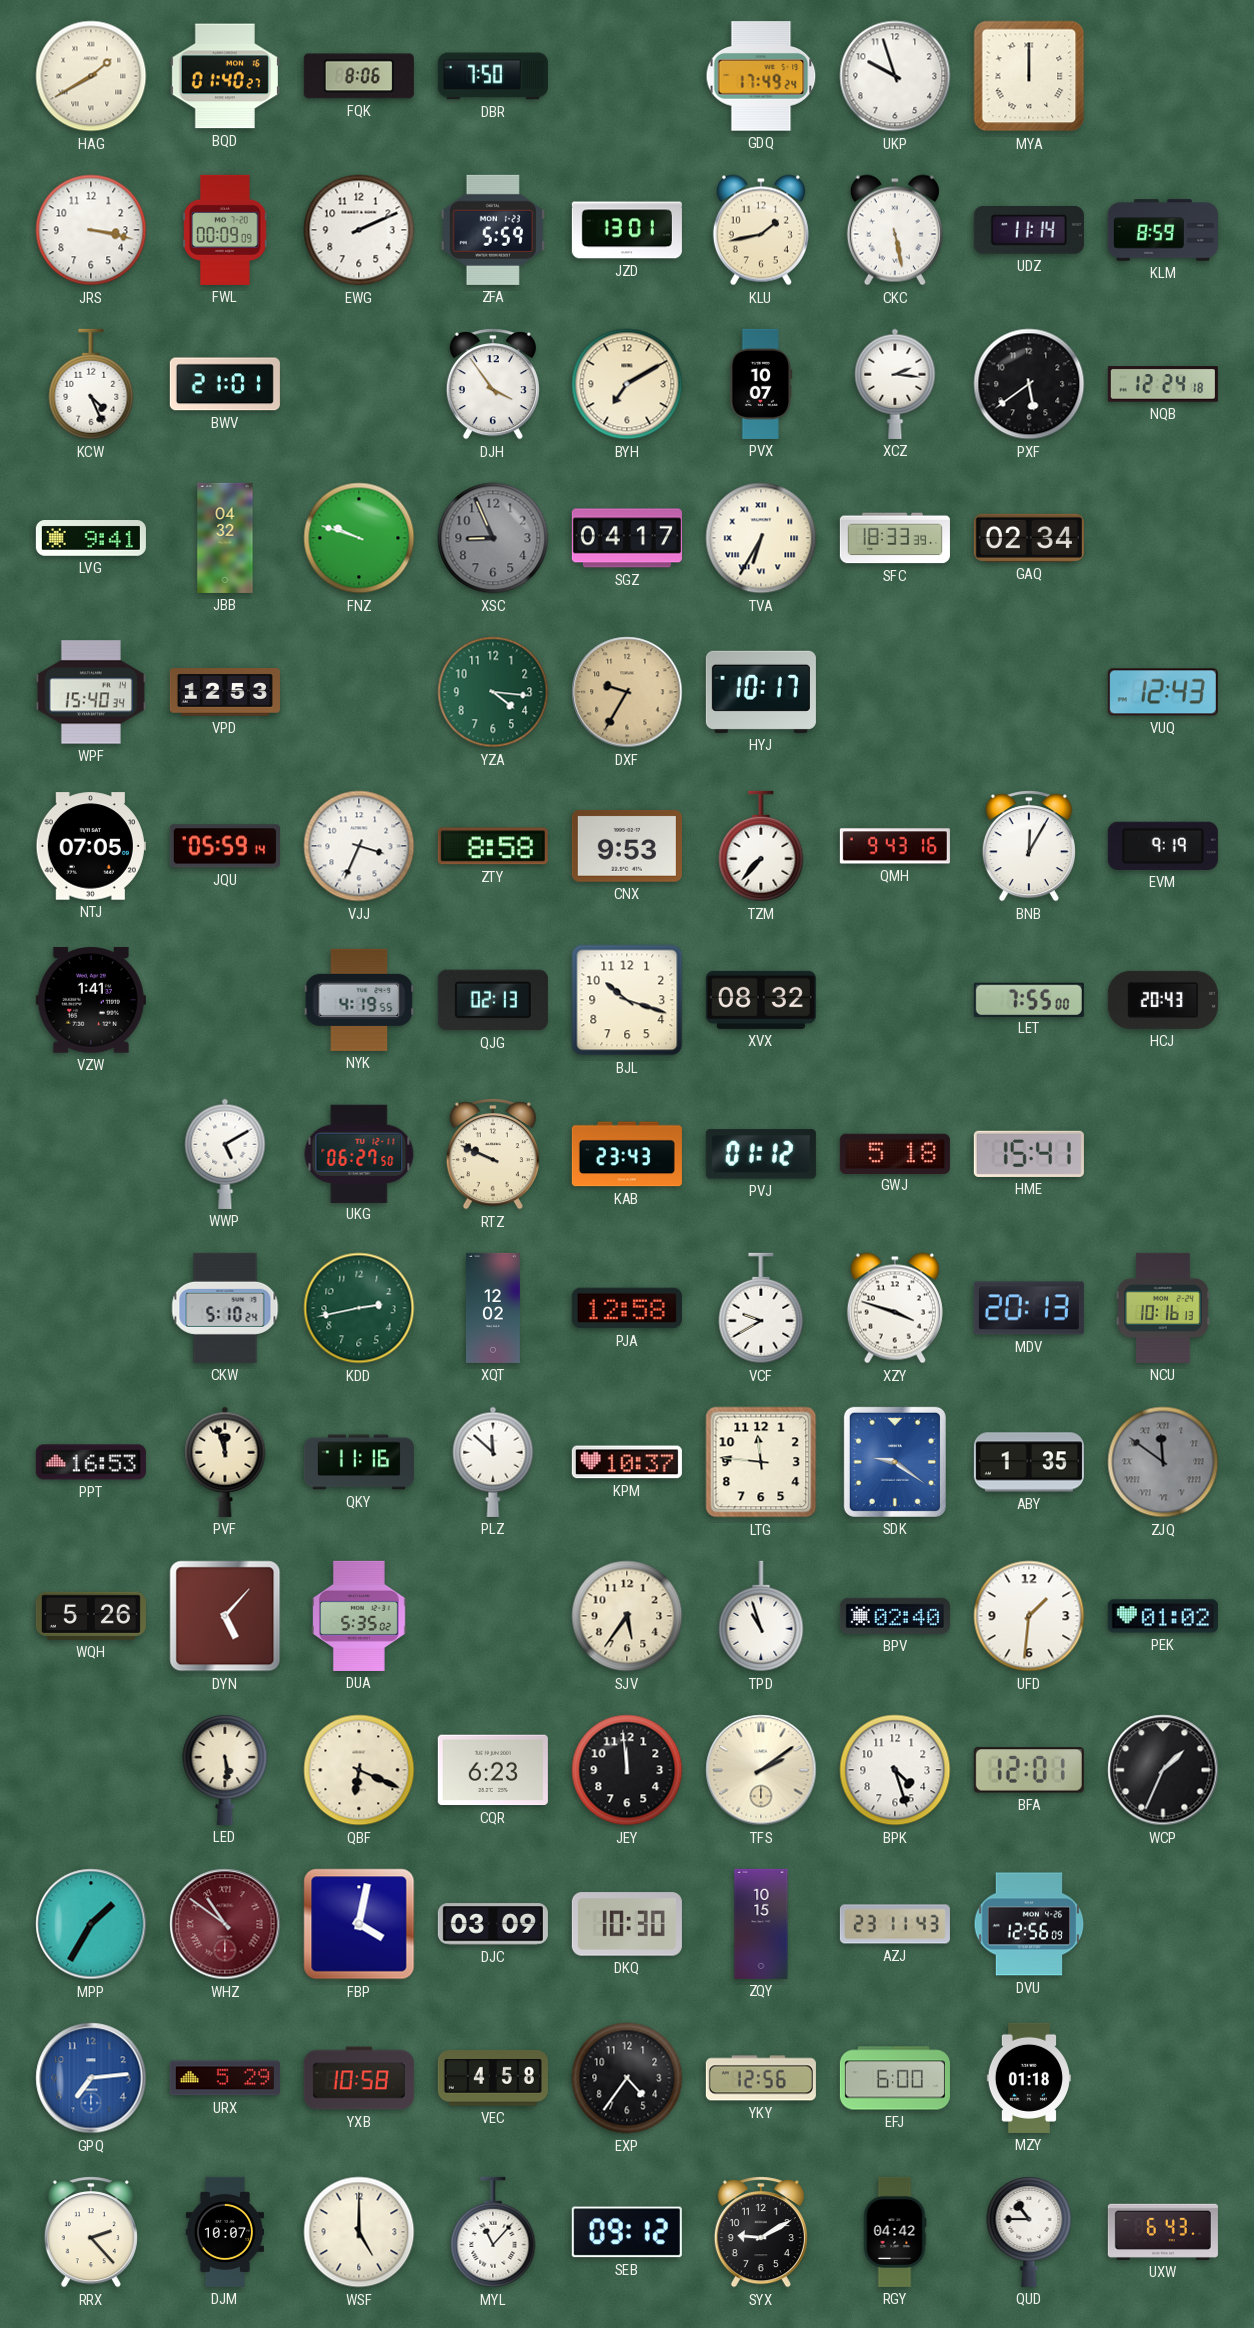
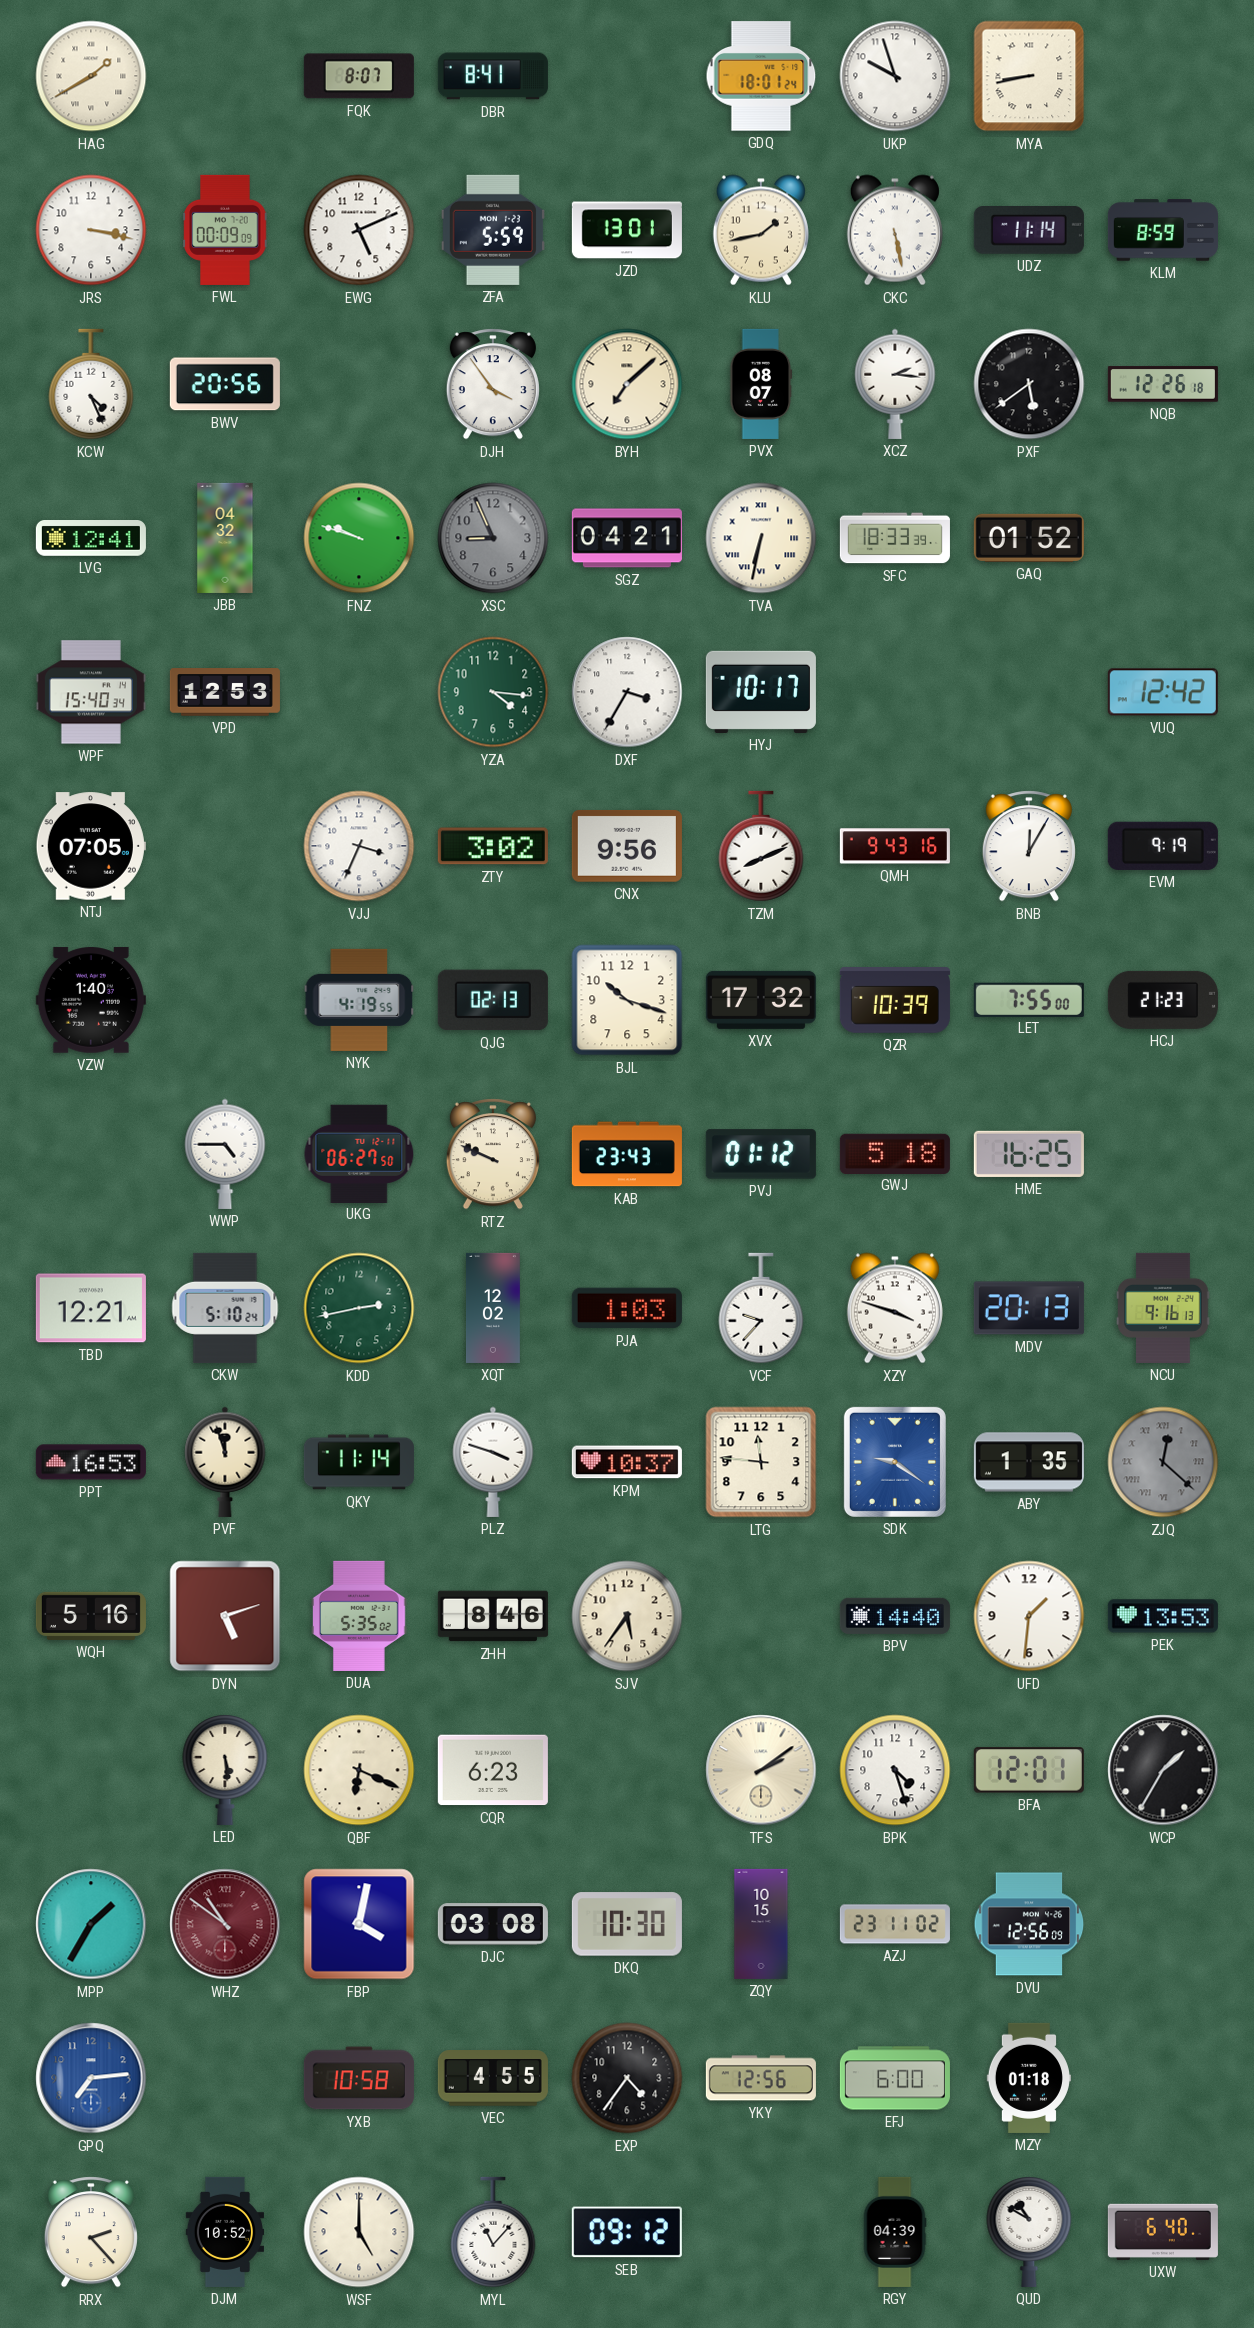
BQD: 01:40 -> none (225, 76)
FQK: 8:06 -> 8:07 (359, 76)
DBR: 7:50 -> 8:41 (493, 76)
GDQ: 17:49 -> 18:01 (761, 76)
MYA: 12:00 -> 8:43 (1029, 76)
EWG: 2:11 -> 5:11 (359, 230)
BWV: 21:01 -> 20:56 (225, 384)
BYH: 7:10 -> 7:08 (627, 384)
PVX: 10:07 -> 08:07 (761, 384)
NQB: 12:24 -> 12:26 (1163, 384)
LVG: 9:41 -> 12:41 (91, 539)
SGZ: 04:17 -> 04:21 (627, 538)
TVA: 6:35 -> 6:32 (761, 538)
GAQ: 02:34 -> 01:52 (1029, 538)
DXF: 9:35 -> 3:35 (627, 692)
DXF dial: champagne -> white (627, 692)
VUQ: 12:43 -> 12:42 (1163, 692)
JQU: 05:59 -> none (225, 846)
ZTY: 8:58 -> 3:02 (493, 846)
CNX: 9:53 -> 9:56 (627, 846)
TZM: 7:37 -> 8:11 (761, 846)
VZW: 1:41 -> 1:40 (91, 1000)
XVX: 08:32 -> 17:32 (761, 1000)
QZR: none -> 10:39 (895, 1000)
HCJ: 20:43 -> 21:23 (1163, 1000)
WWP: 5:10 -> 4:45 (225, 1154)
HME: 15:41 -> 16:25 (1029, 1154)
TBD: none -> 12:21 (91, 1308)
PJA: 12:58 -> 1:03 (627, 1308)
VCF: 9:40 -> 9:37 (761, 1308)
NCU: 10:16 -> 9:16 (1163, 1308)
QKY: 11:16 -> 11:14 (359, 1462)
PLZ: 11:52 -> 3:48 (493, 1462)
ZJQ: 11:51 -> 12:22 (1163, 1462)
WQH: 5:26 -> 5:16 (91, 1616)
DYN: 5:07 -> 5:12 (225, 1616)
ZHH: none -> 8:46 (493, 1616)
TPD: 10:57 -> none (761, 1616)
BPV: 02:40 -> 14:40 (895, 1616)
PEK: 01:02 -> 13:53 (1163, 1616)
JEY: 11:59 -> none (627, 1770)
WCP: 1:34 -> 1:35 (1163, 1770)
DJC: 03:09 -> 03:08 (493, 1924)
AZJ: 23:11:43 -> 23:11:02 (895, 1924)
URX: 5:29 -> none (225, 2078)
VEC: 4:58 -> 4:55 (493, 2078)
DJM: 10:07 -> 10:52 (224, 2232)
SYX: 9:10 -> none (761, 2232)
RGY: 04:42 -> 04:39 (895, 2232)
QUD: 10:45 -> 10:50 (1029, 2232)
UXW: 6:43 -> 6:40 (1163, 2232)
